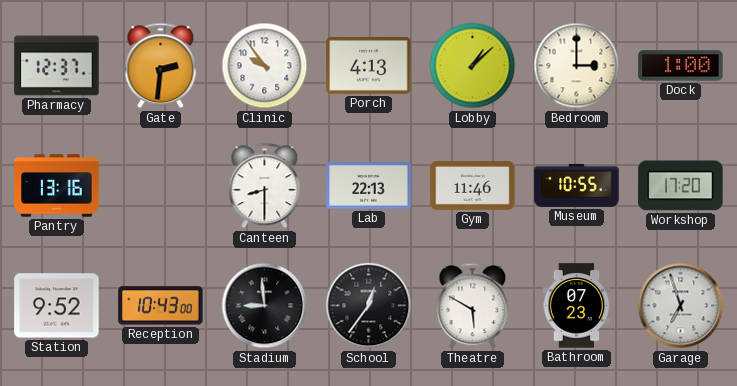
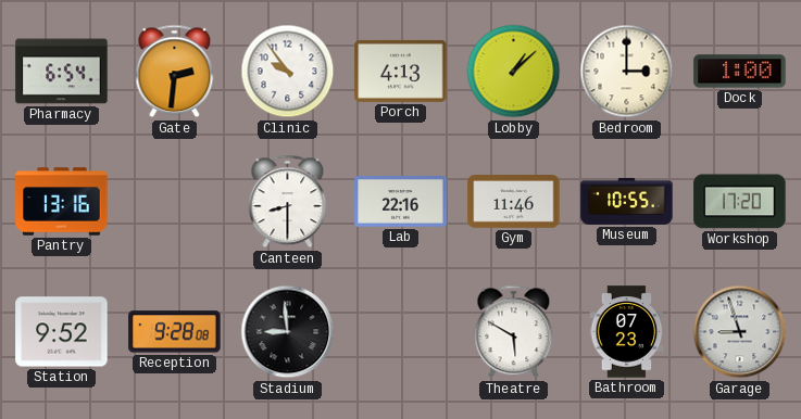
Pharmacy: 12:37 -> 6:54 (62, 72)
Lab: 22:13 -> 22:16 (401, 202)
Reception: 10:43 -> 9:28 (175, 332)
School: 12:36 -> none (369, 306)
Garage: 6:57 -> 8:57 (740, 332)
